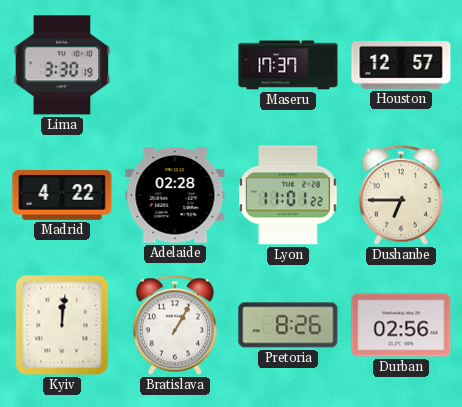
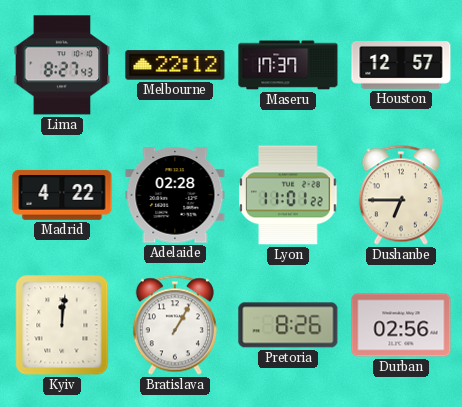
Lima: 3:30 -> 8:27 (62, 65)
Melbourne: none -> 22:12 (175, 65)
